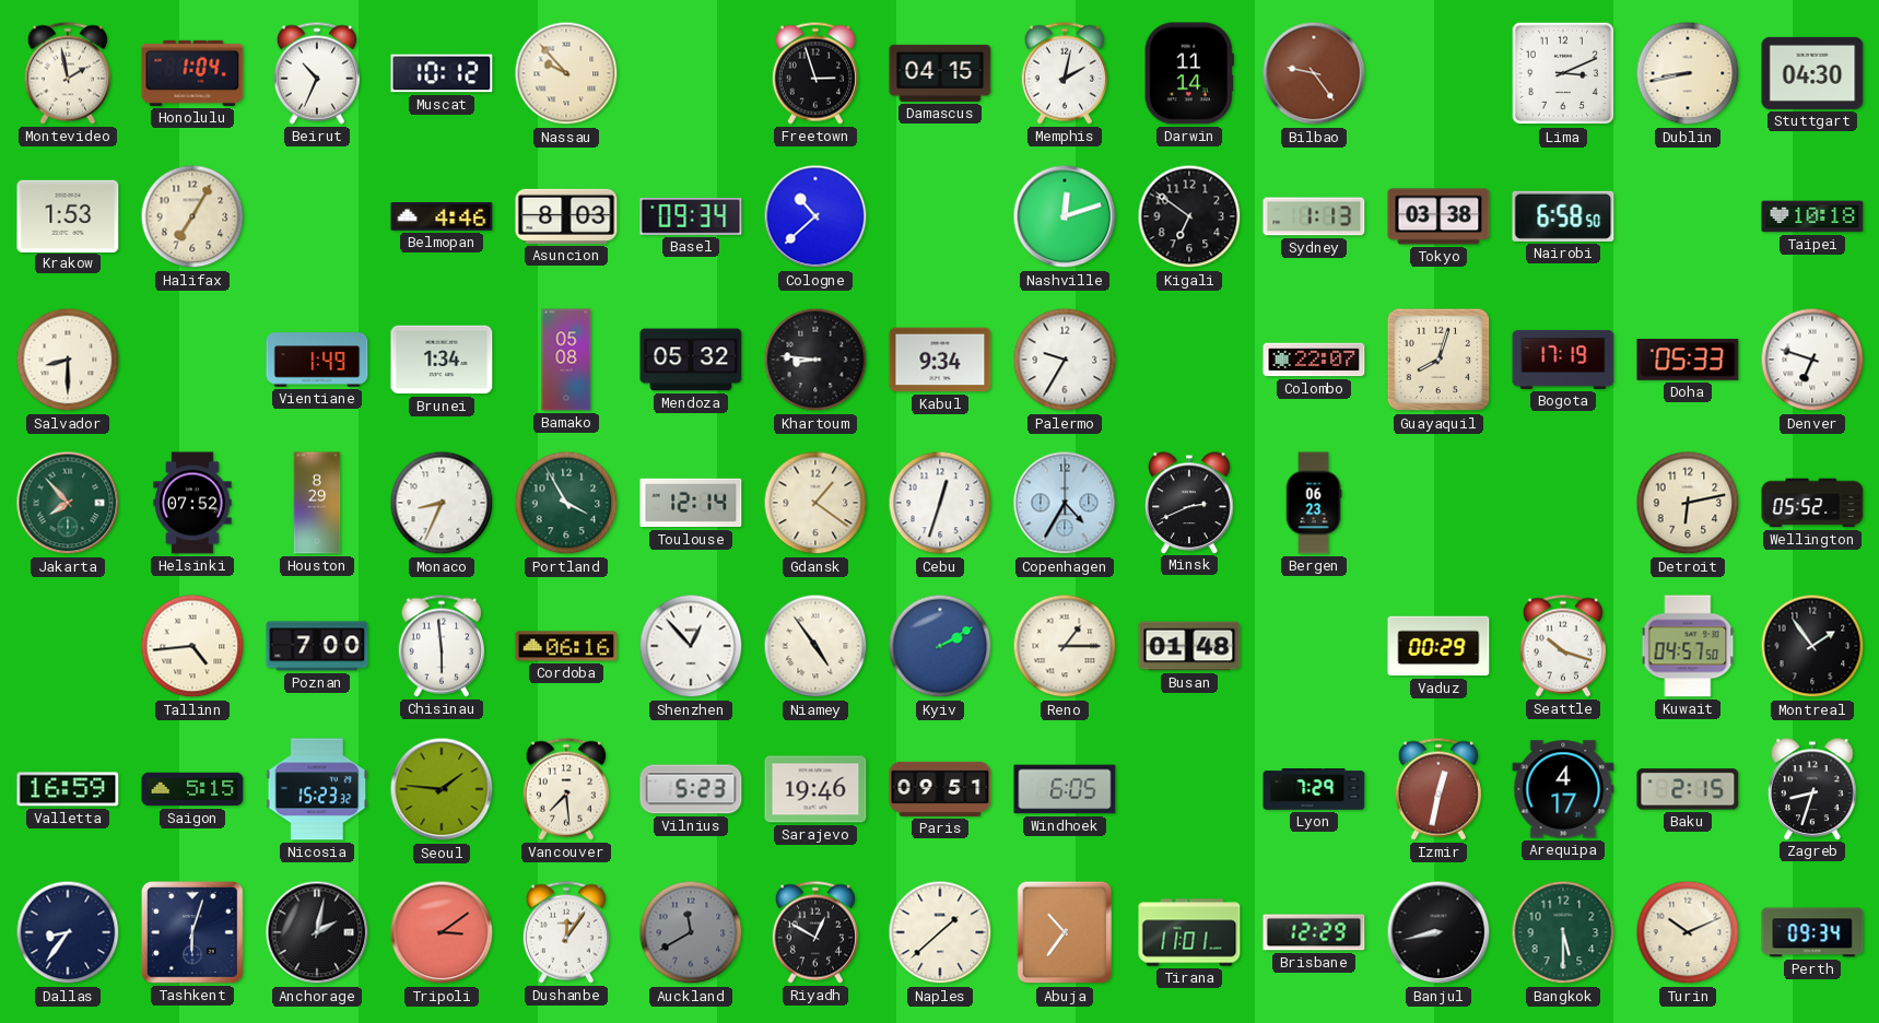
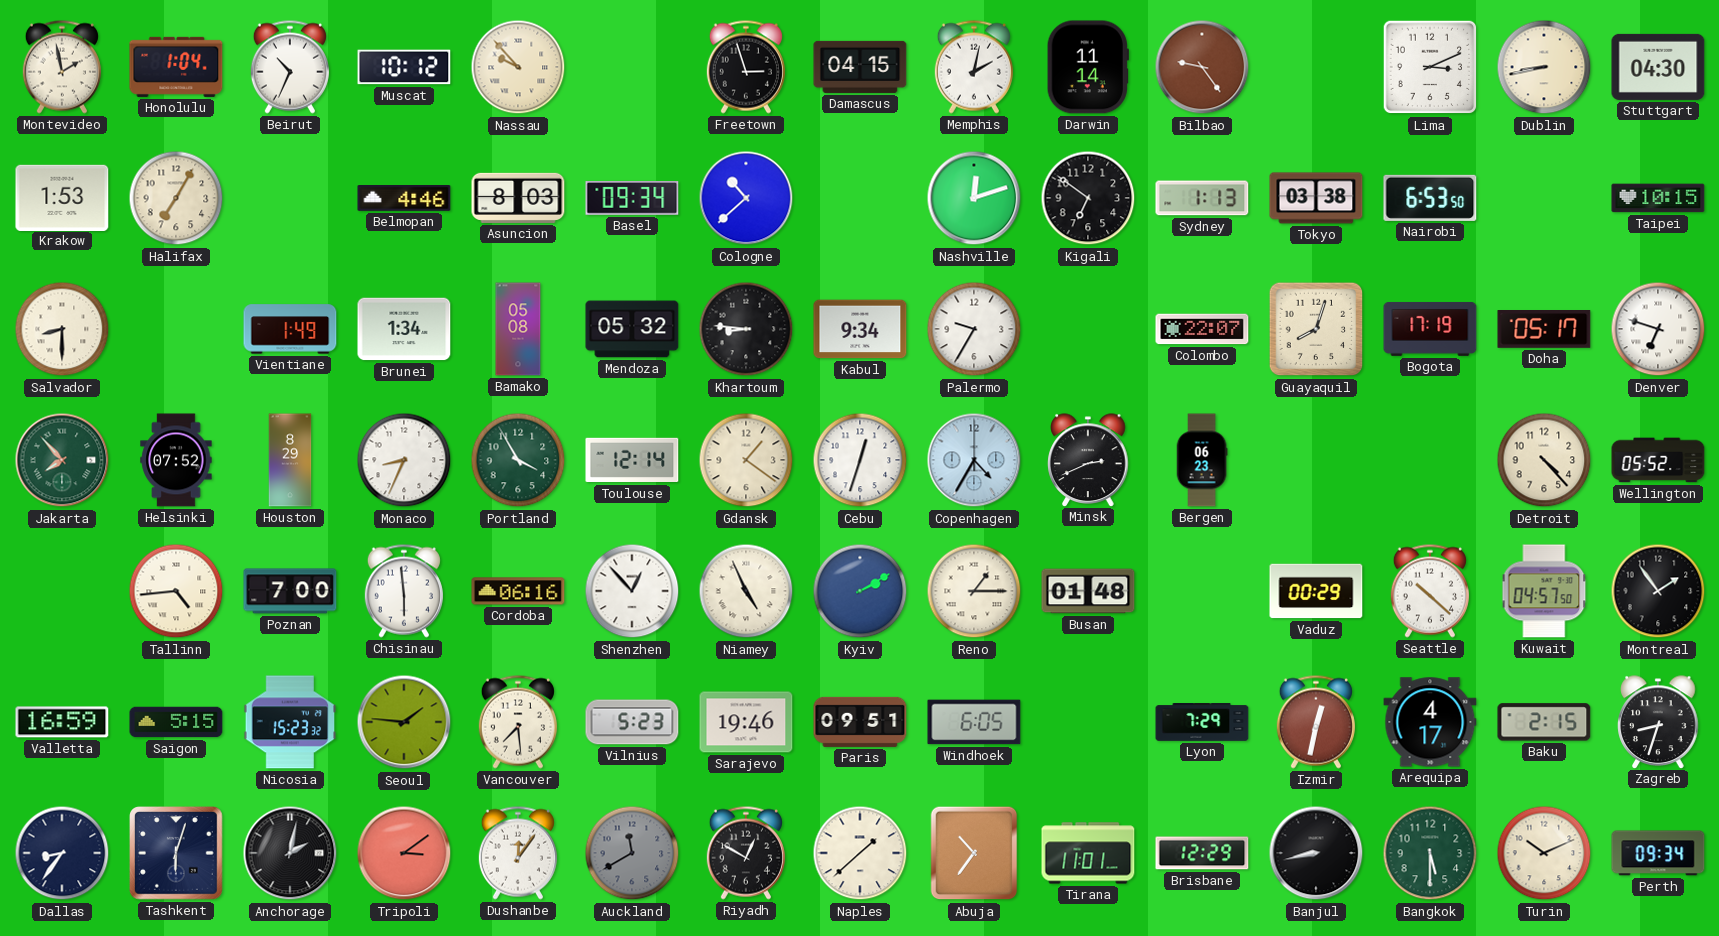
Nairobi: 6:58 -> 6:53 (1430, 198)
Taipei: 10:18 -> 10:15 (1658, 198)
Doha: 05:33 -> 05:17 (1544, 329)
Detroit: 6:13 -> 4:23 (1544, 460)
Niamey: 4:54 -> 4:56 (746, 591)
Seattle: 10:18 -> 10:22 (1430, 591)
